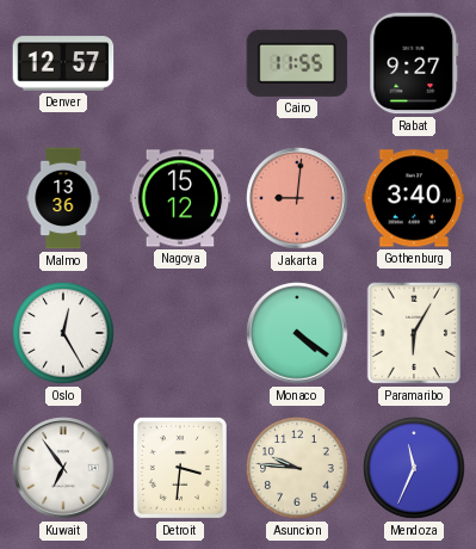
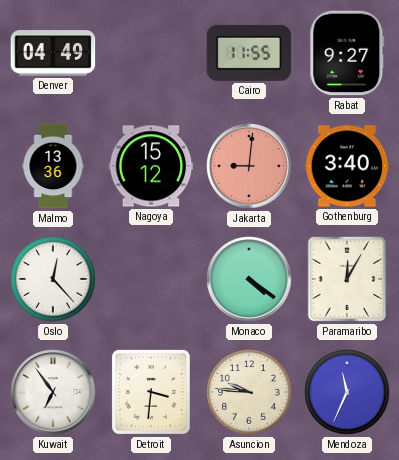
Denver: 12:57 -> 04:49 (53, 53)
Oslo: 12:25 -> 12:23 (53, 279)
Paramaribo: 6:05 -> 12:05 (347, 279)
